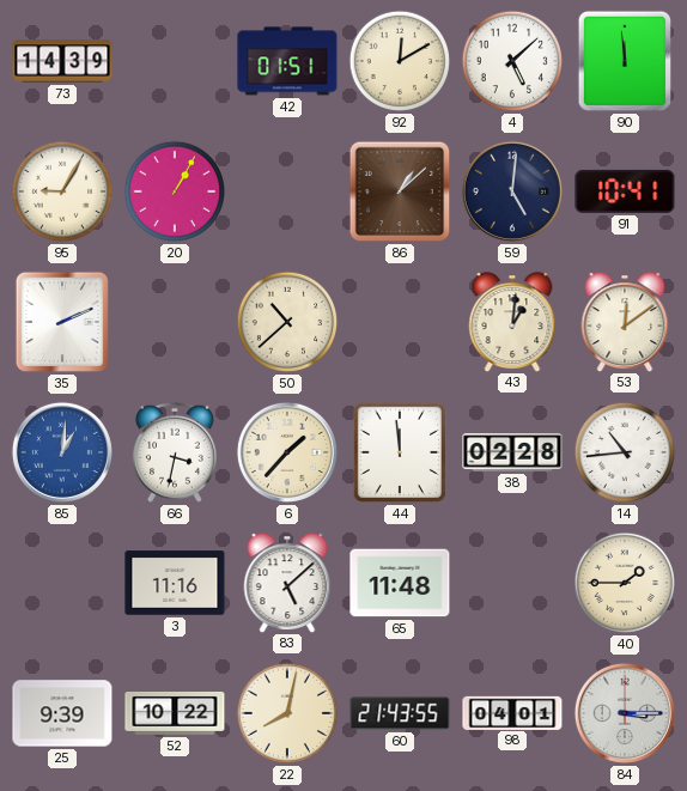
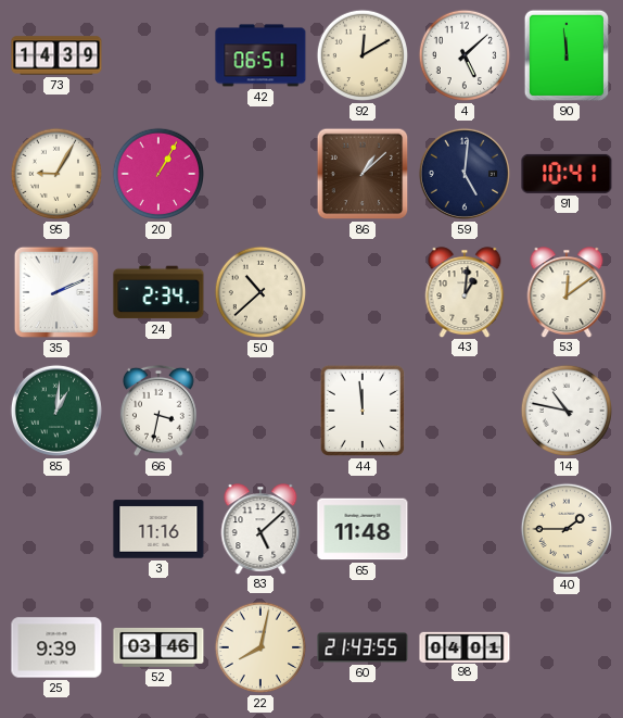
42: 01:51 -> 06:51 (260, 55)
24: none -> 2:34 (158, 292)
85 dial: blue -> green (56, 411)
6: 1:37 -> none (287, 452)
38: 02:28 -> none (512, 452)
14: 10:44 -> 10:47 (567, 411)
52: 10:22 -> 03:46 (158, 647)
84: 3:15 -> none (625, 713)
